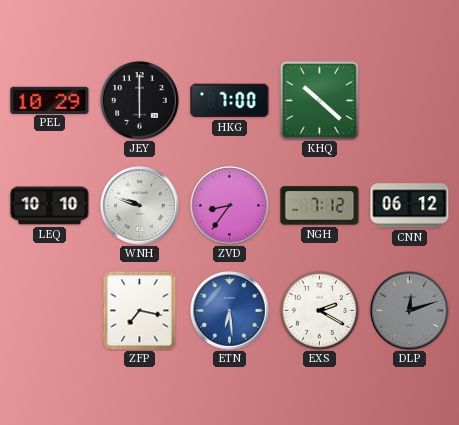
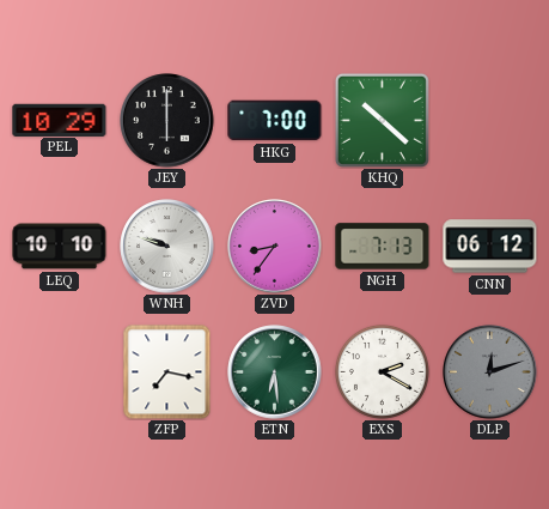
NGH: 7:12 -> 7:13 (383, 247)
ETN dial: blue -> green (275, 372)
